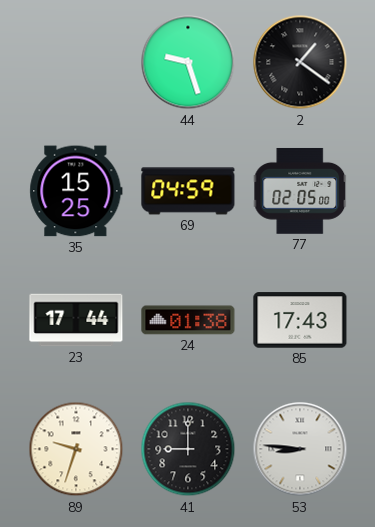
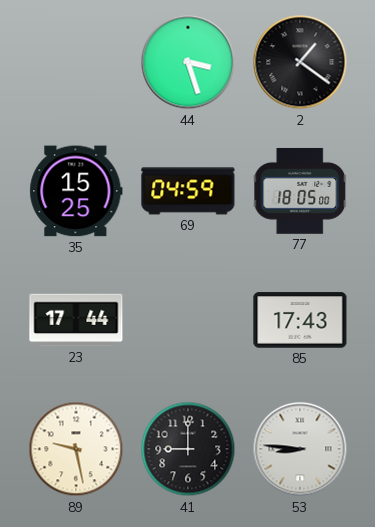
44: 9:27 -> 3:27 (188, 62)
77: 02:05 -> 18:05 (300, 191)
24: 01:38 -> none (188, 320)
89: 9:33 -> 9:28 (76, 449)
